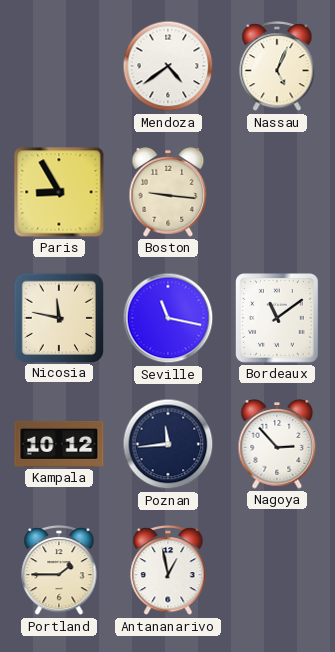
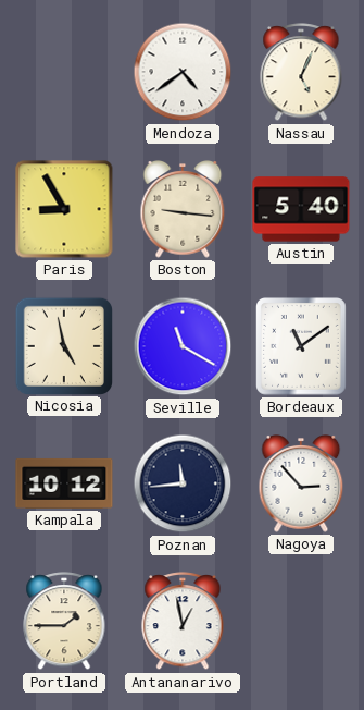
Austin: none -> 5:40 (301, 209)
Nicosia: 11:47 -> 4:58 (63, 345)
Seville: 11:17 -> 11:20 (183, 346)
